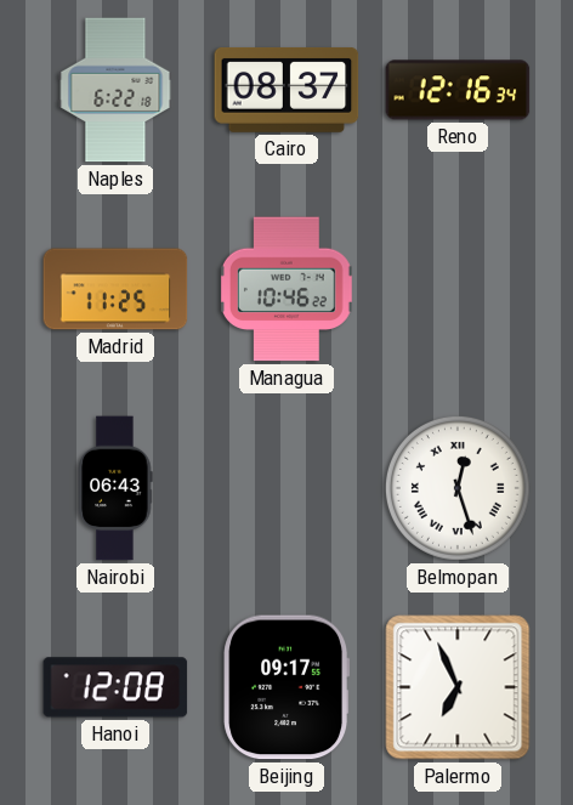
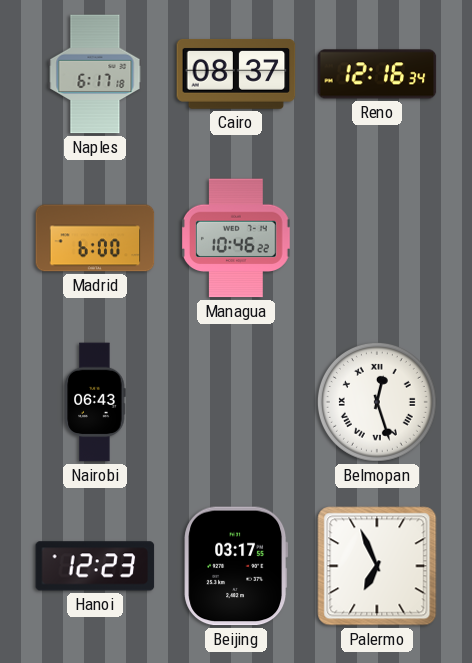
Naples: 6:22 -> 6:17 (95, 74)
Madrid: 11:25 -> 6:00 (95, 238)
Hanoi: 12:08 -> 12:23 (95, 566)
Beijing: 09:17 -> 03:17 (236, 566)
